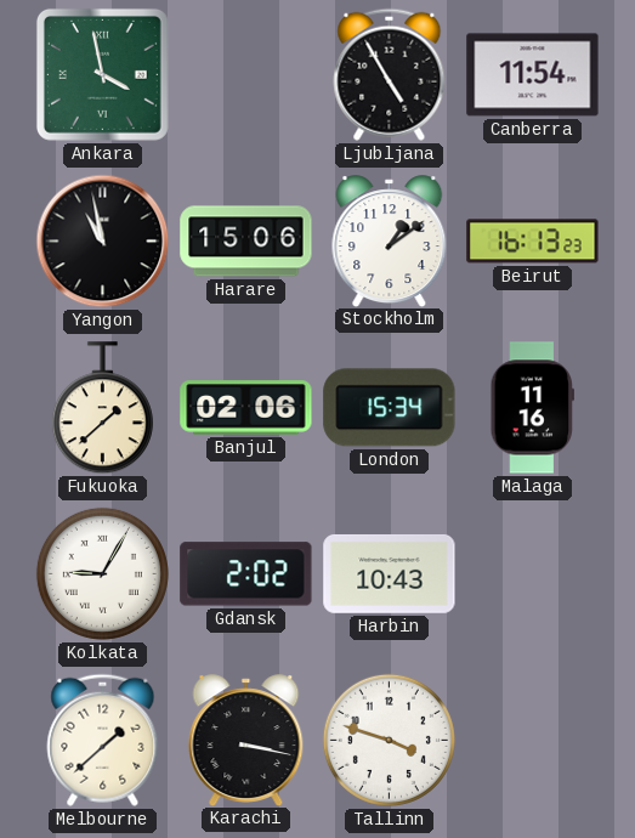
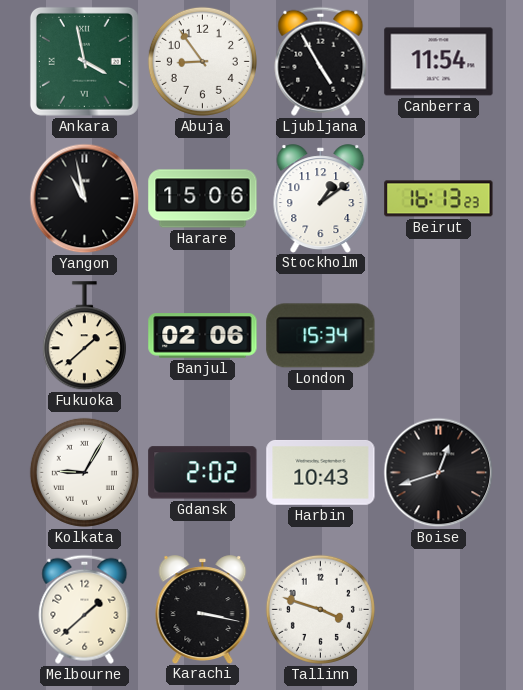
Abuja: none -> 8:54 (202, 61)
Malaga: 11:16 -> none (532, 408)
Boise: none -> 12:42 (439, 473)
